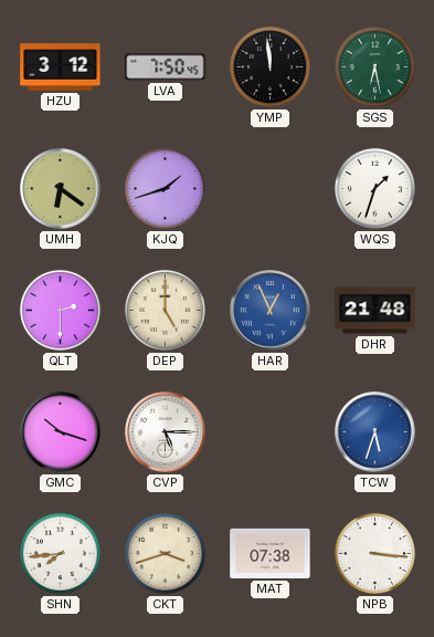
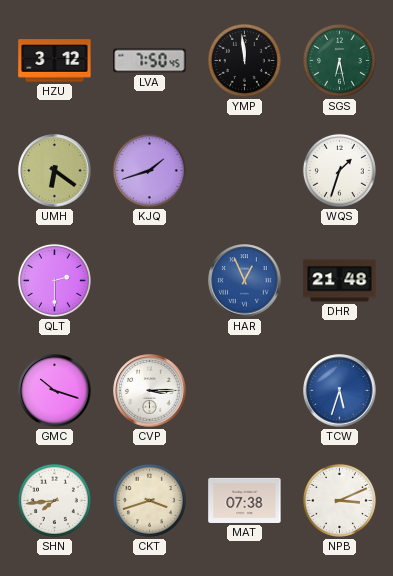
DEP: 5:00 -> none (165, 310)
CVP: 5:15 -> 3:15 (150, 391)
NPB: 3:16 -> 3:11 (339, 500)
